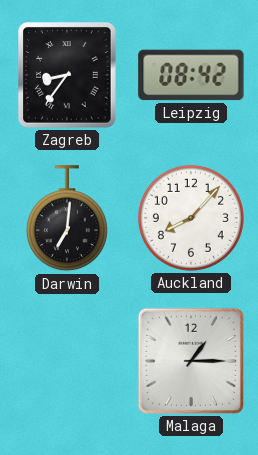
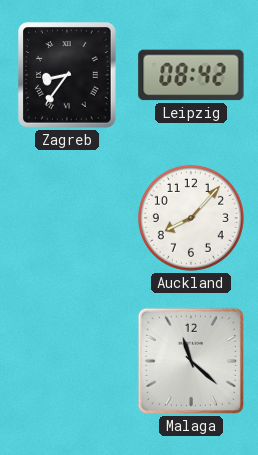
Darwin: 7:01 -> none (67, 219)
Malaga: 1:15 -> 11:22 (191, 361)
